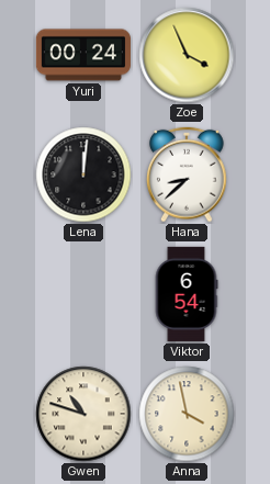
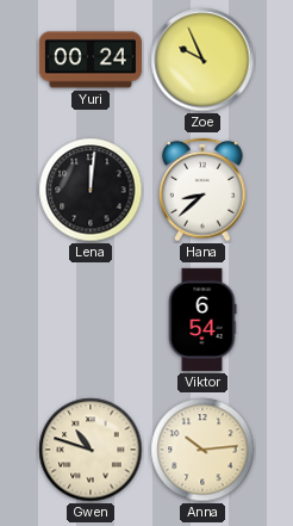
Zoe: 3:56 -> 9:56 (202, 60)
Anna: 3:58 -> 10:14 (202, 450)
